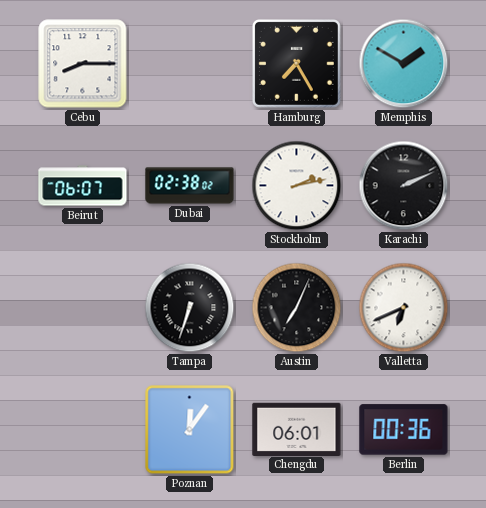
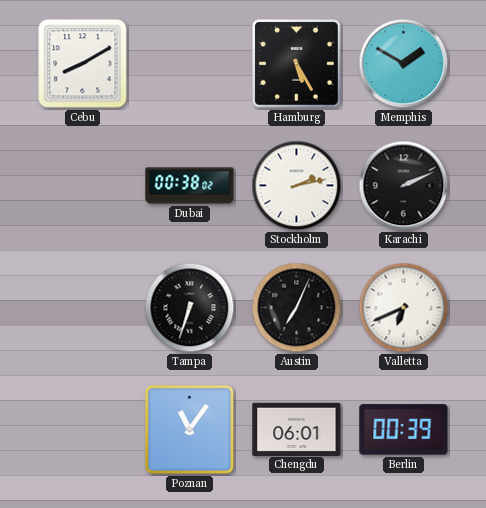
Cebu: 8:15 -> 8:10 (83, 64)
Hamburg: 7:25 -> 5:25 (296, 63)
Beirut: 06:07 -> none (83, 186)
Dubai: 02:38 -> 00:38 (190, 186)
Poznan: 12:06 -> 11:06 (190, 430)
Berlin: 00:36 -> 00:39 (404, 430)
